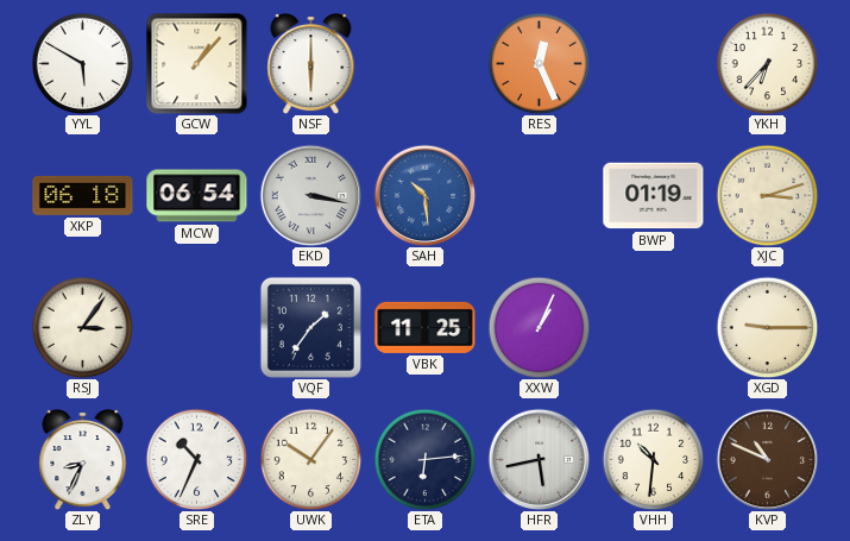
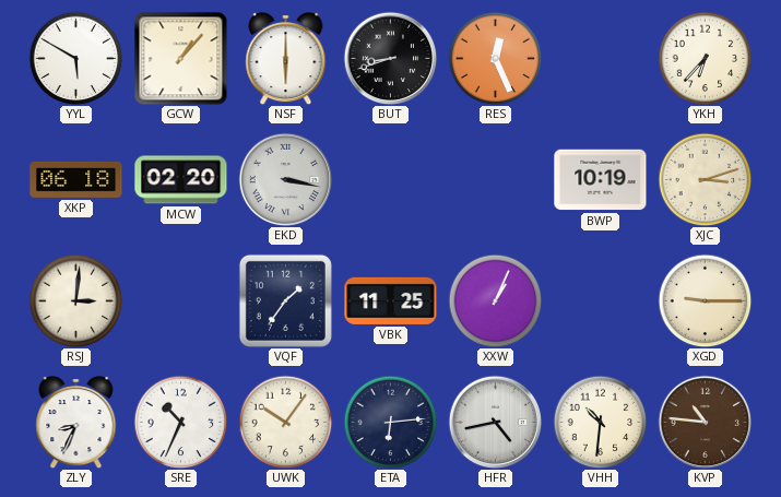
BUT: none -> 8:42 (390, 58)
MCW: 06:54 -> 02:20 (181, 180)
SAH: 10:29 -> none (424, 195)
BWP: 01:19 -> 10:19 (601, 180)
RSJ: 3:06 -> 3:01 (75, 300)
HFR: 5:43 -> 4:43 (495, 422)
KVP: 10:49 -> 10:46 (705, 422)
